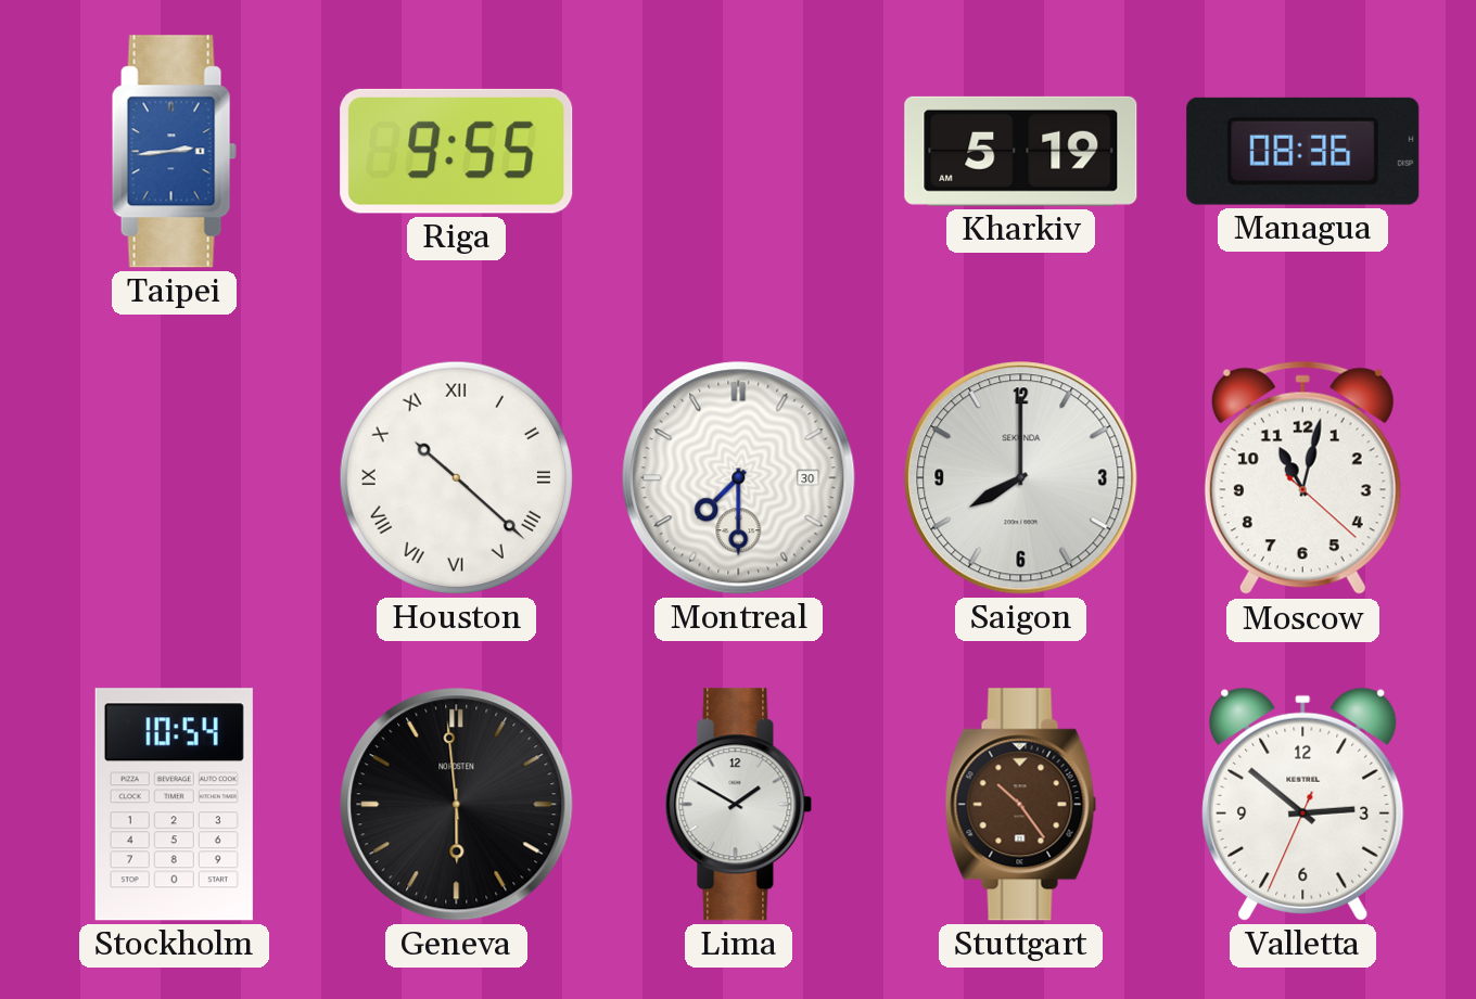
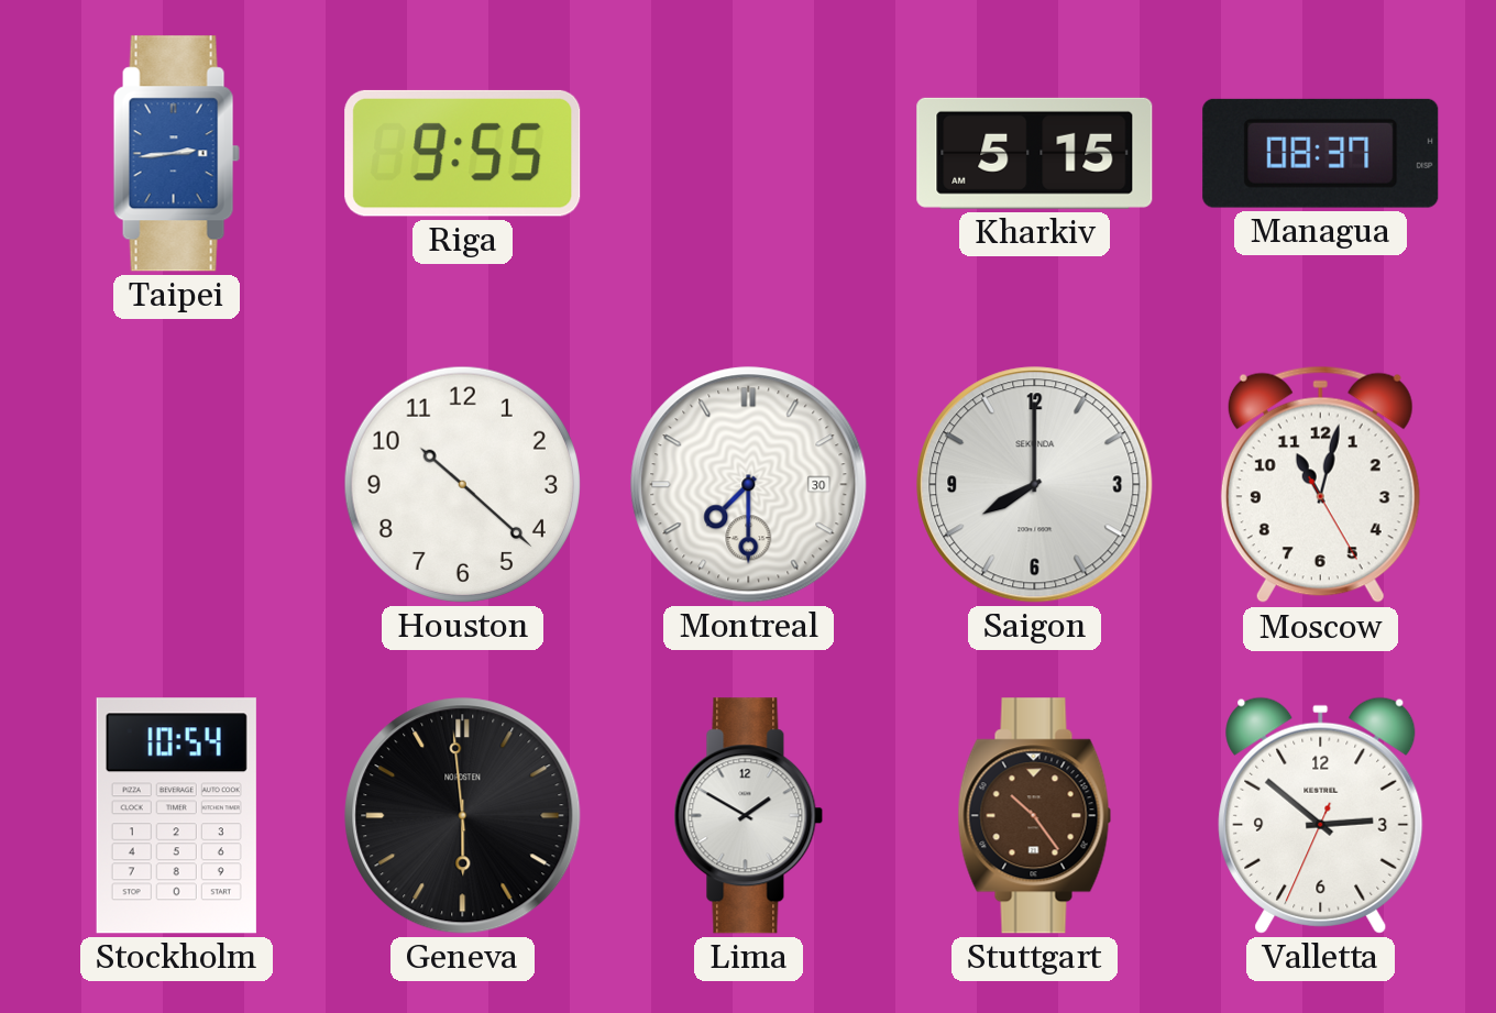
Kharkiv: 5:19 -> 5:15 (1035, 153)
Managua: 08:36 -> 08:37 (1321, 153)
Houston numerals: Roman -> Arabic (462, 484)
Moscow: 11:02:22 -> 11:02:25 (1320, 485)
